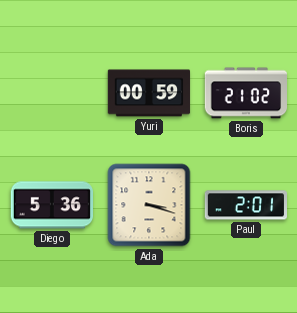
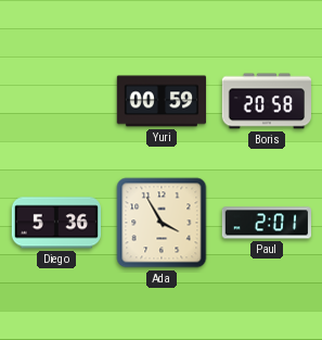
Boris: 21:02 -> 20:58 (266, 101)
Ada: 3:18 -> 3:55 (162, 223)
